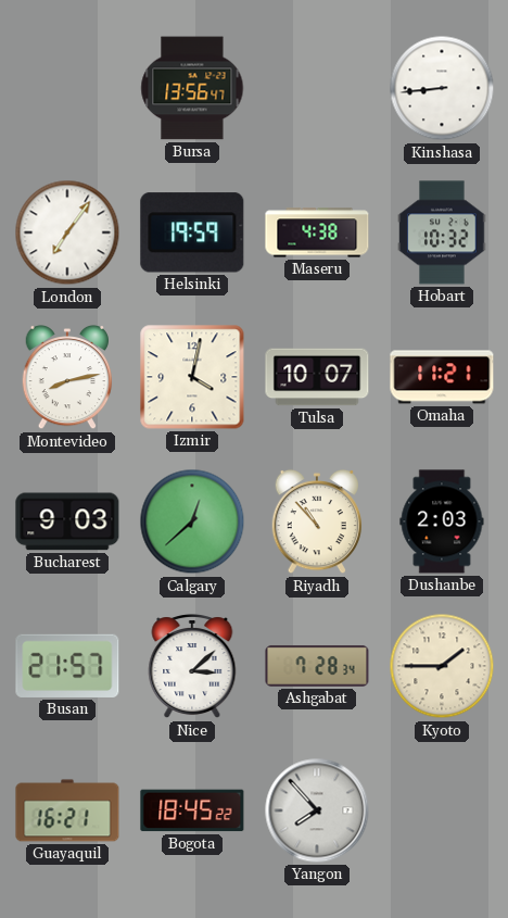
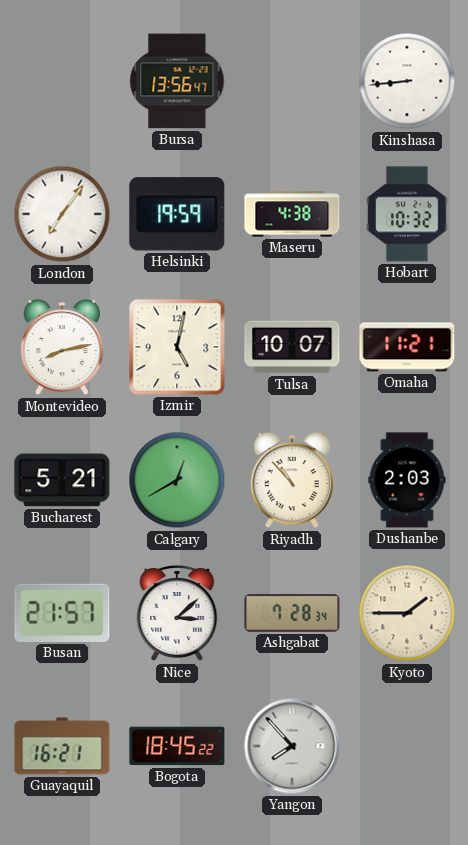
Izmir: 4:02 -> 5:02 (177, 347)
Bucharest: 9:03 -> 5:21 (62, 480)
Calgary: 12:38 -> 12:40 (177, 480)
